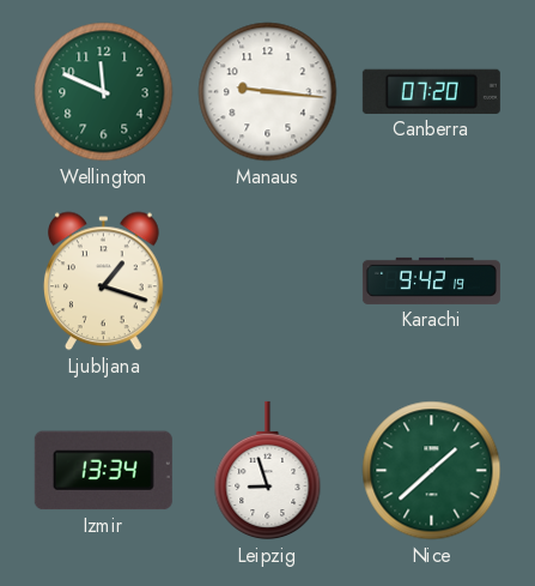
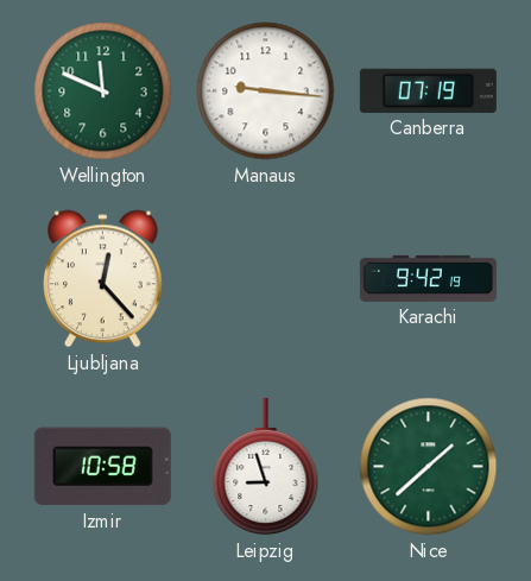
Canberra: 07:20 -> 07:19 (428, 90)
Ljubljana: 1:18 -> 12:23 (103, 279)
Izmir: 13:34 -> 10:58 (102, 467)
